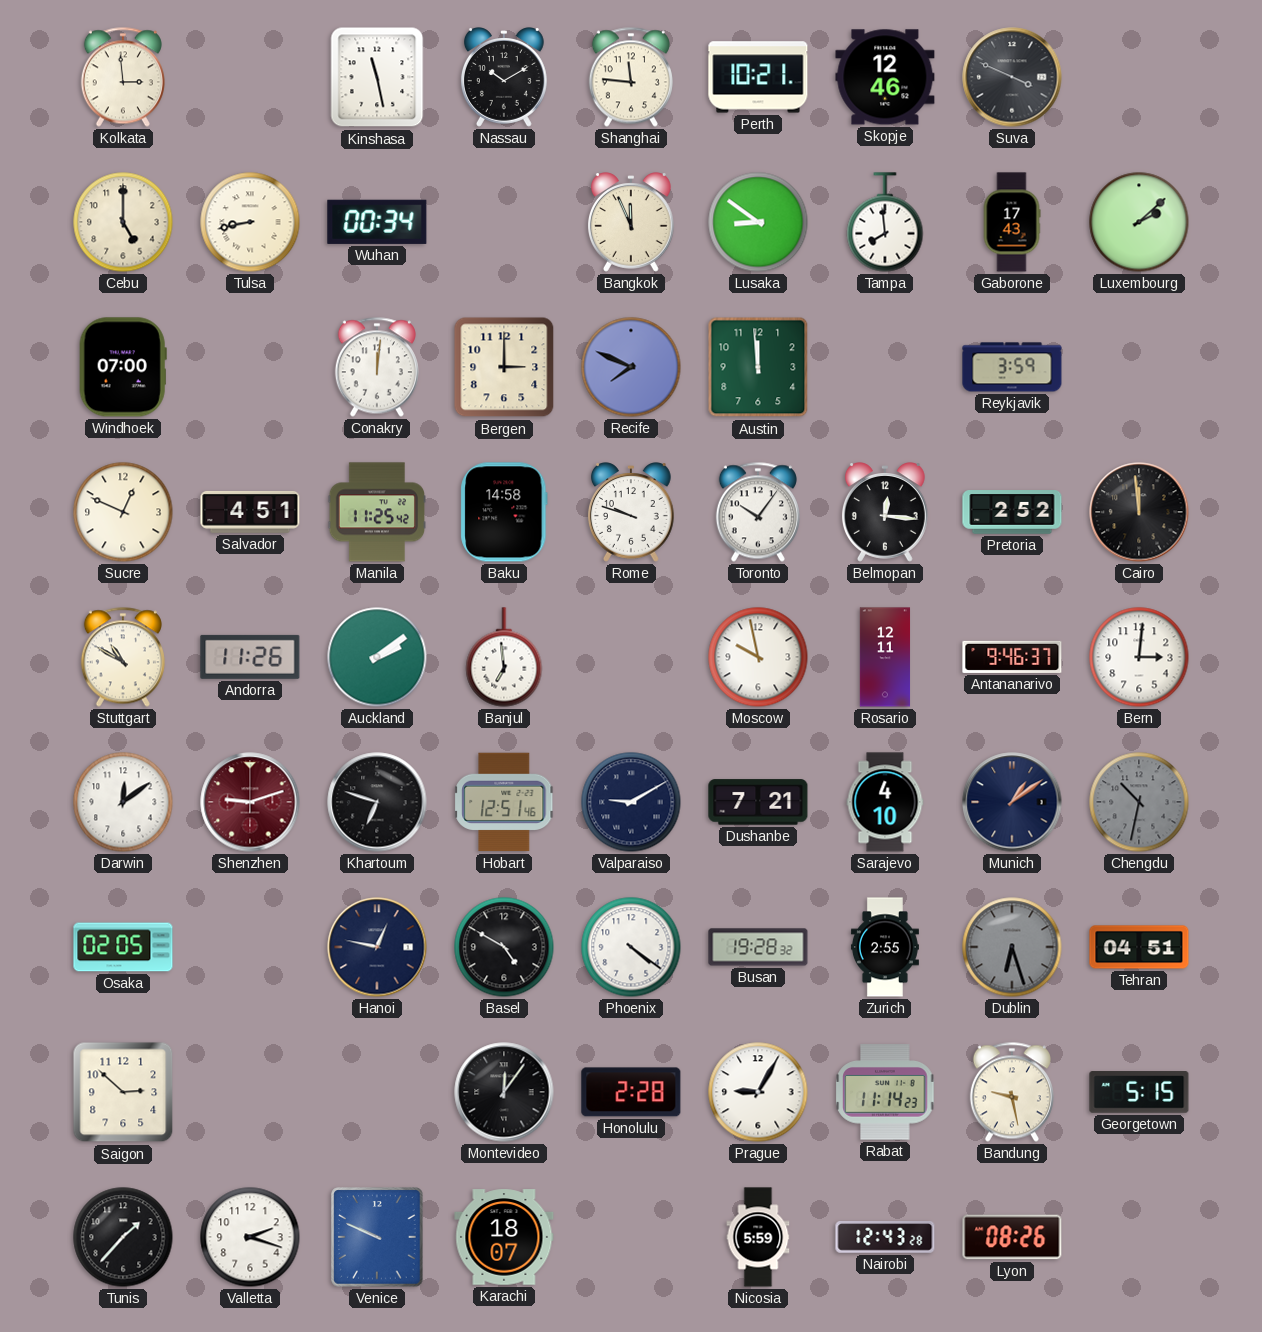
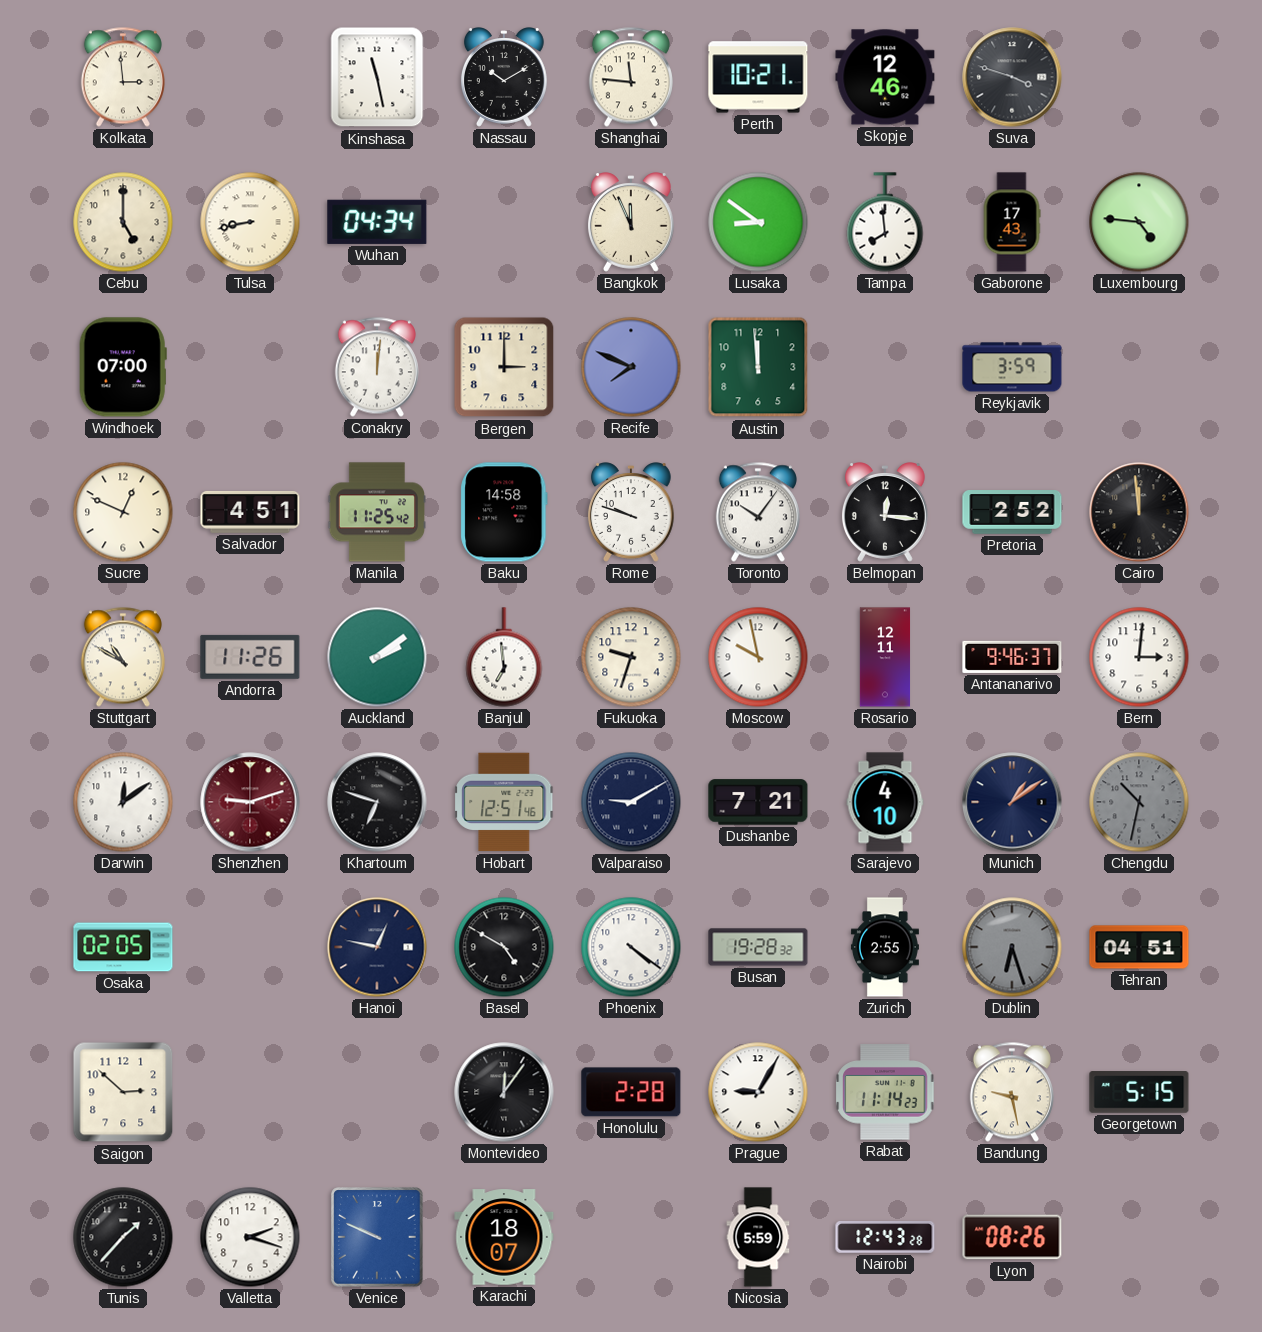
Suva: 3:49 -> 3:48 (1012, 77)
Wuhan: 00:34 -> 04:34 (377, 222)
Luxembourg: 2:08 -> 4:46 (1139, 222)
Fukuoka: none -> 9:33 (631, 657)
